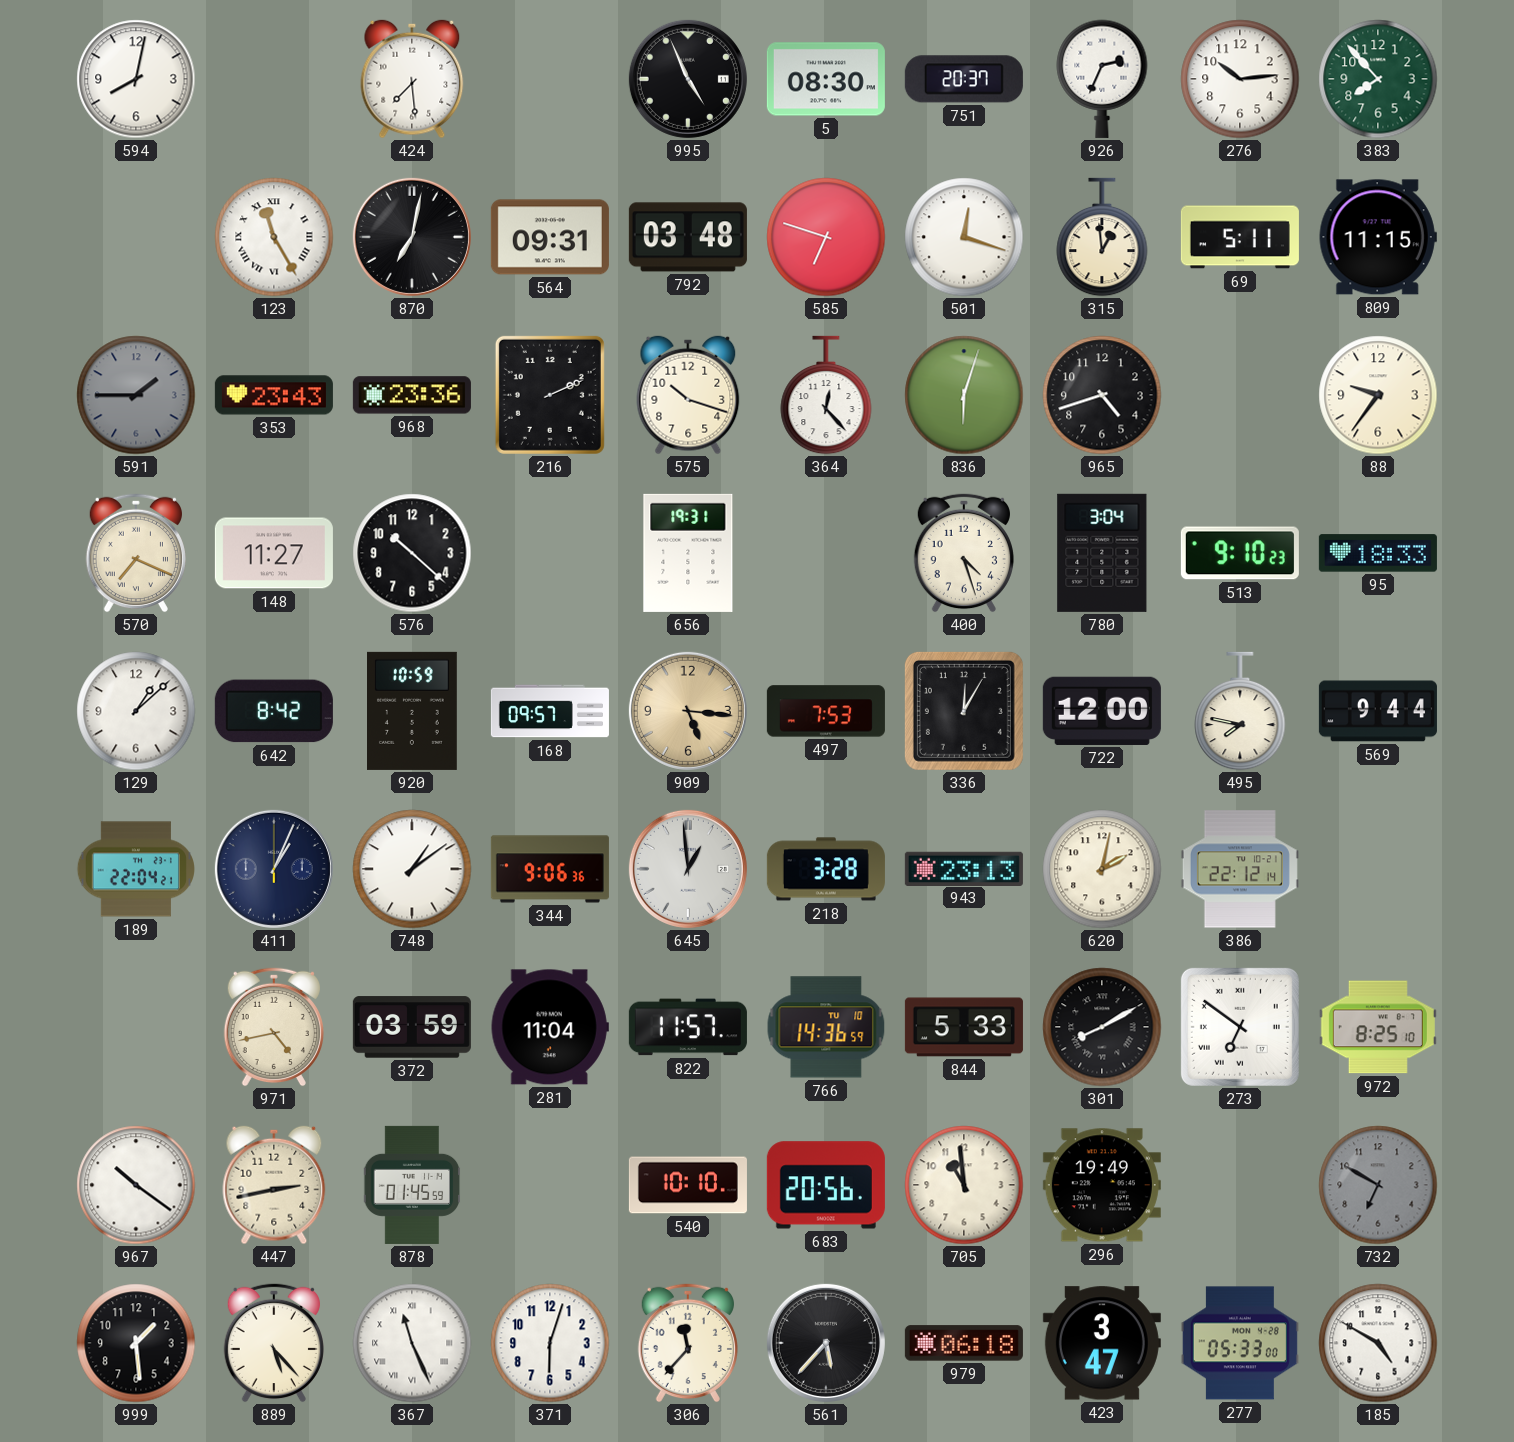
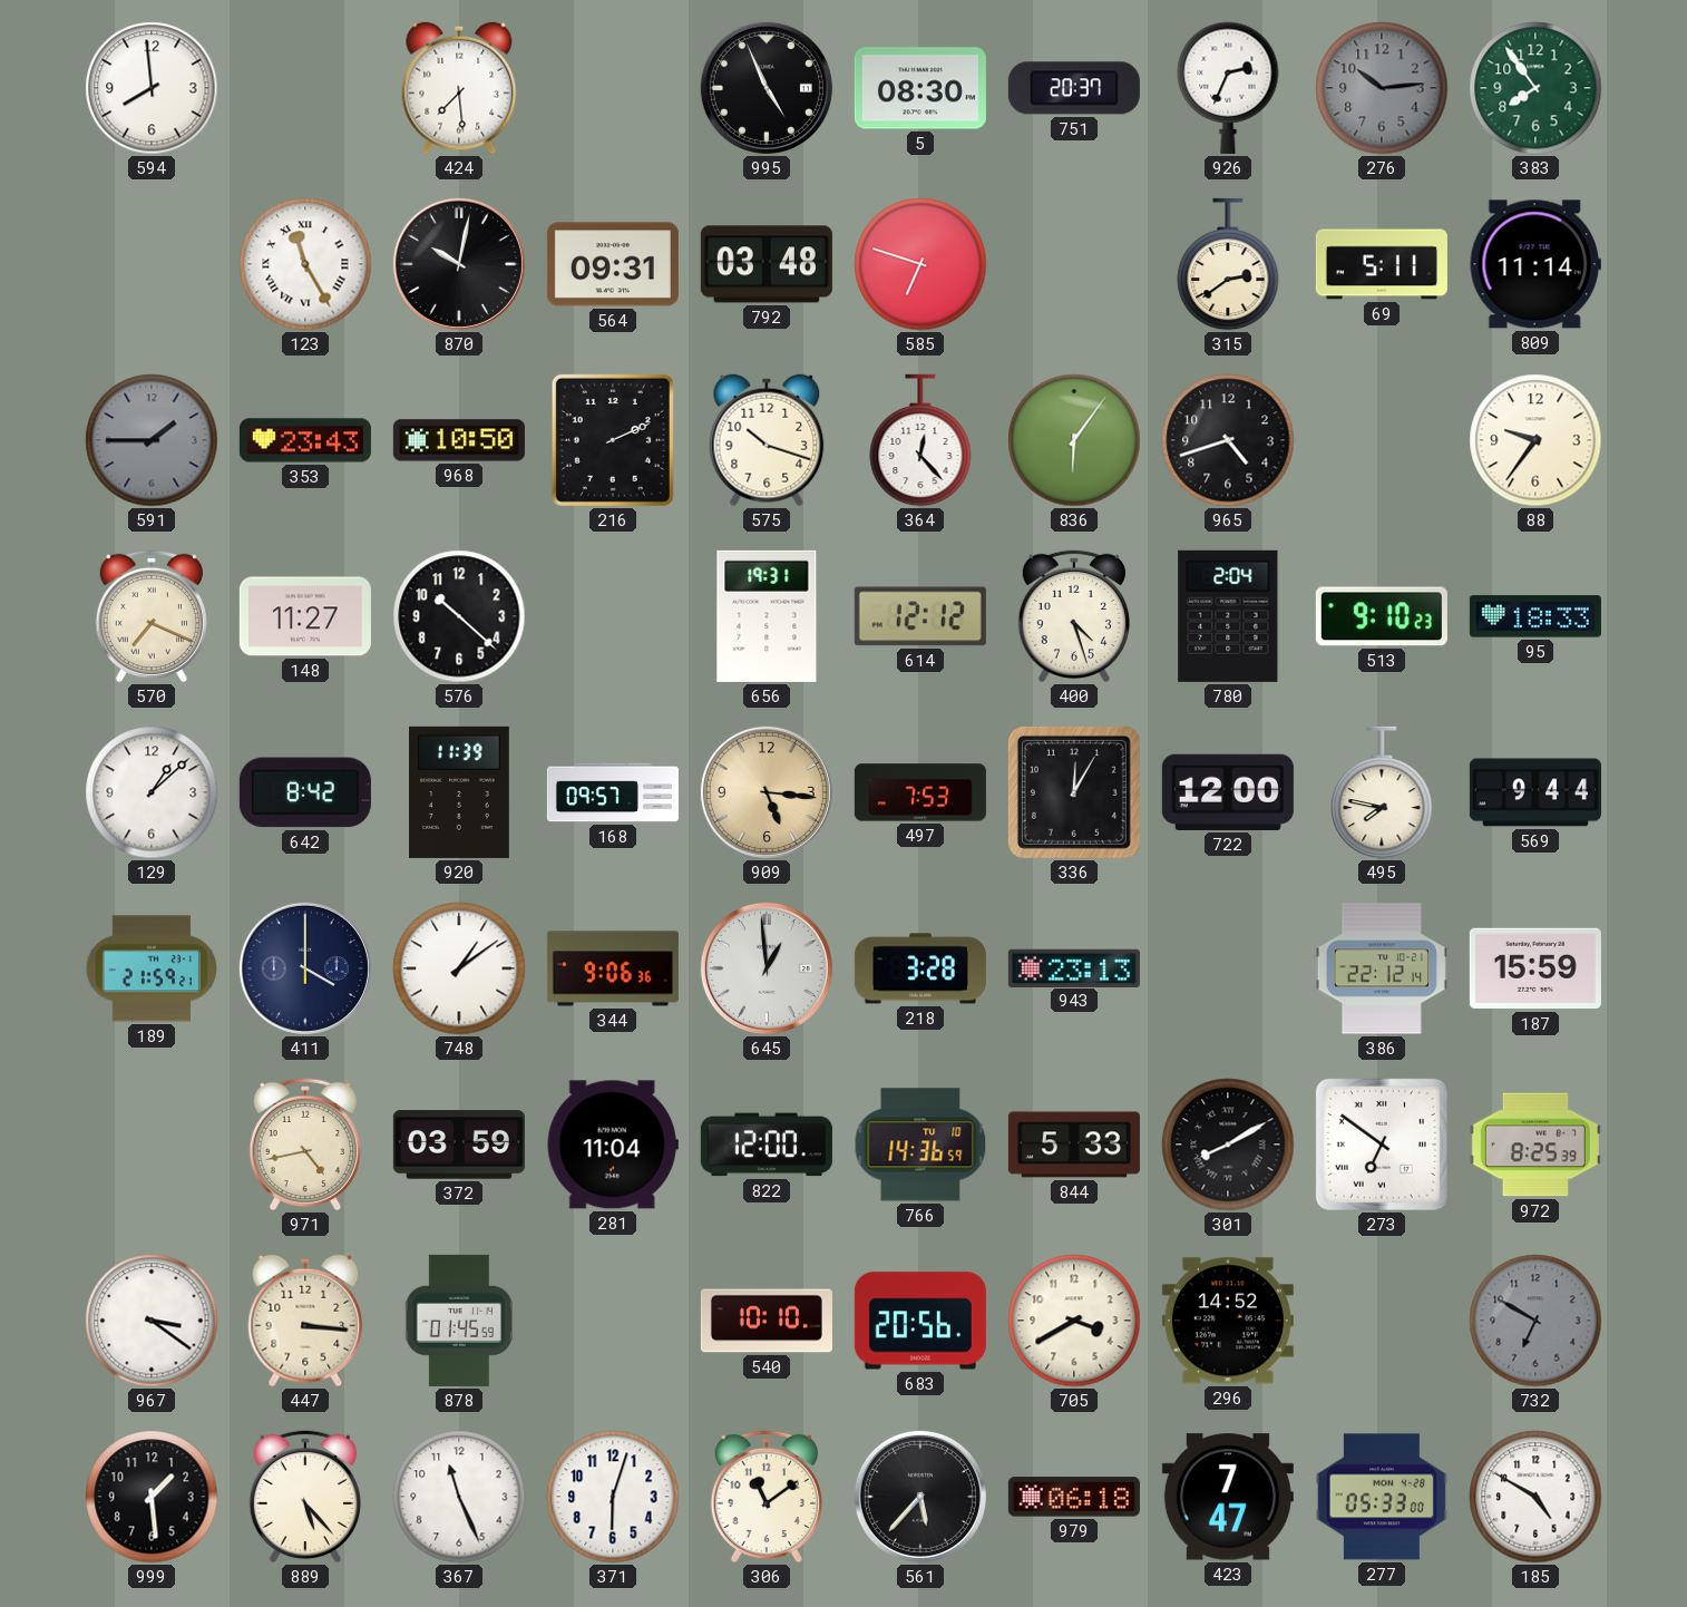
594: 8:02 -> 7:59 (152, 88)
276 dial: white -> grey (1382, 88)
383: 7:53 -> 7:54 (1535, 88)
870: 7:02 -> 10:02 (459, 264)
501: 12:18 -> none (964, 237)
315: 12:59 -> 2:39 (1228, 264)
809: 11:15 -> 11:14 (1535, 264)
968: 23:36 -> 10:50 (459, 440)
836: 6:03 -> 6:06 (1074, 440)
614: none -> 12:12 (920, 616)
780: 3:04 -> 2:04 (1228, 616)
920: 10:59 -> 11:39 (460, 792)
189: 22:04 -> 21:59 (152, 968)
411: 1:04 -> 4:00 (305, 968)
620: 2:02 -> none (1102, 869)
187: none -> 15:59 (1535, 968)
822: 11:57 -> 12:00 (767, 1145)
972: 8:25:10 -> 8:25:39 (1535, 1145)
967: 10:21 -> 3:21 (152, 1321)
447: 2:43 -> 3:16 (305, 1321)
705: 10:59 -> 3:40 (1074, 1321)
296: 19:49 -> 14:52 (1228, 1321)
367 numerals: Roman -> Arabic (459, 1497)
306: 11:37 -> 11:09 (767, 1497)
423: 3:47 -> 7:47 (1228, 1497)
